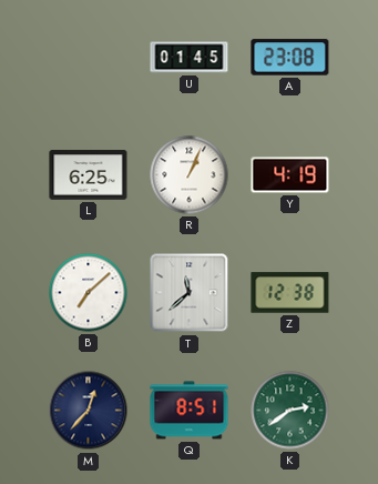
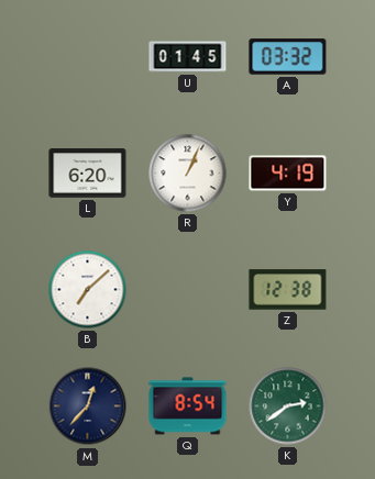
A: 23:08 -> 03:32 (288, 57)
L: 6:25 -> 6:20 (88, 174)
T: 11:38 -> none (190, 293)
Q: 8:51 -> 8:54 (188, 406)
